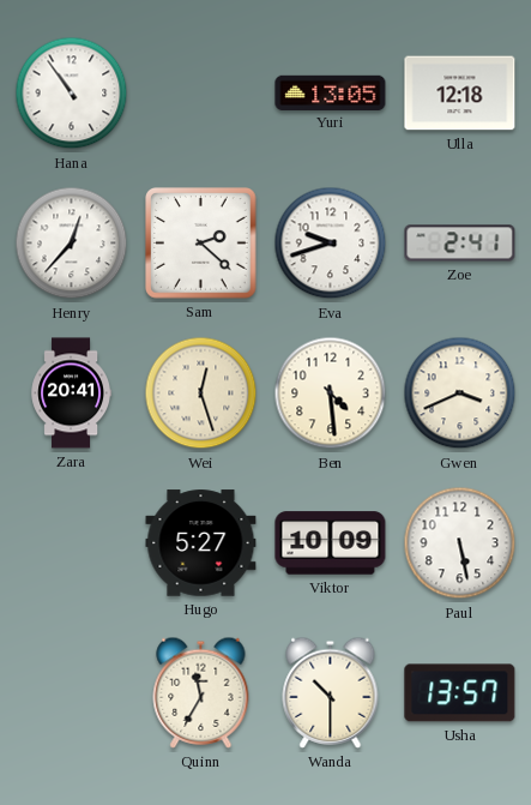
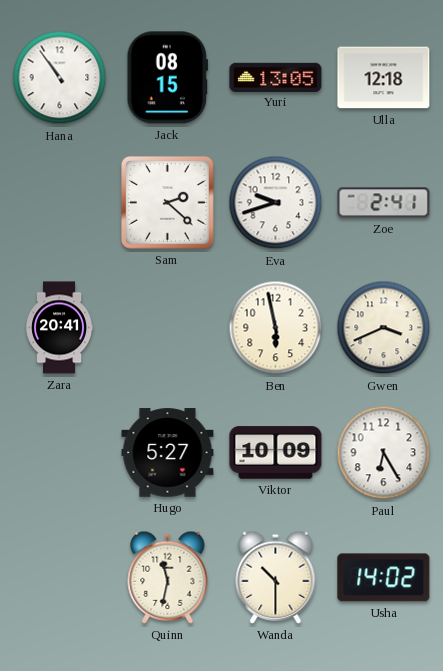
Jack: none -> 08:15 (167, 78)
Henry: 12:37 -> none (72, 244)
Wei: 12:27 -> none (201, 394)
Ben: 4:29 -> 5:58 (276, 328)
Paul: 5:28 -> 6:25 (384, 453)
Quinn: 11:35 -> 11:32 (168, 577)
Usha: 13:57 -> 14:02 (384, 578)
